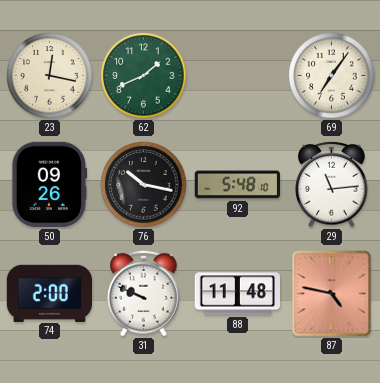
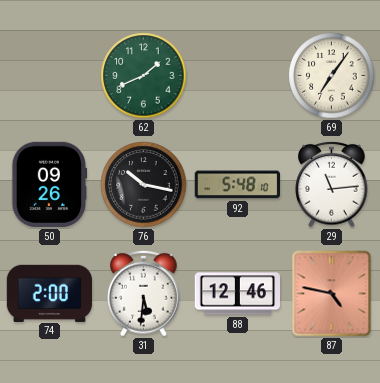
23: 12:17 -> none (50, 76)
31: 9:49 -> 5:31 (144, 293)
88: 11:48 -> 12:46 (237, 294)
